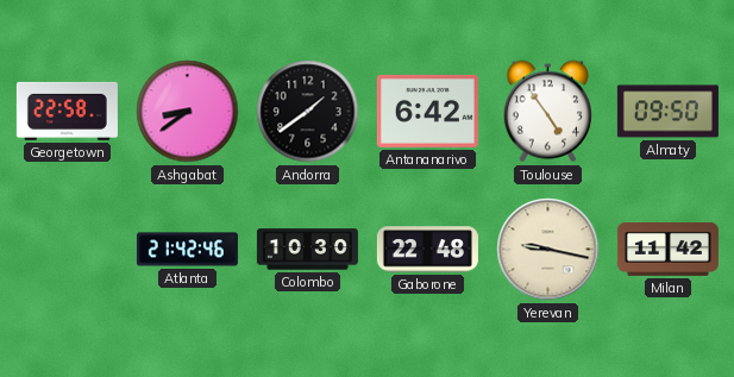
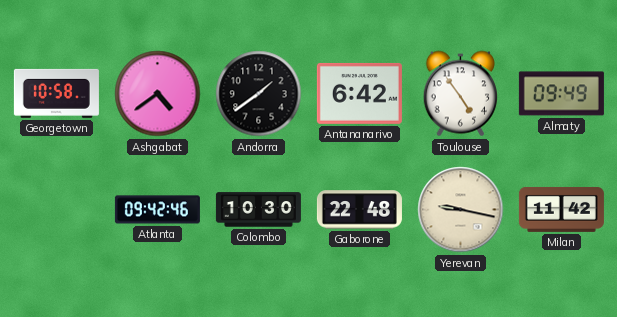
Georgetown: 22:58 -> 10:58 (56, 93)
Ashgabat: 8:39 -> 4:39 (158, 94)
Almaty: 09:50 -> 09:49 (561, 94)
Atlanta: 21:42 -> 09:42 (157, 210)
